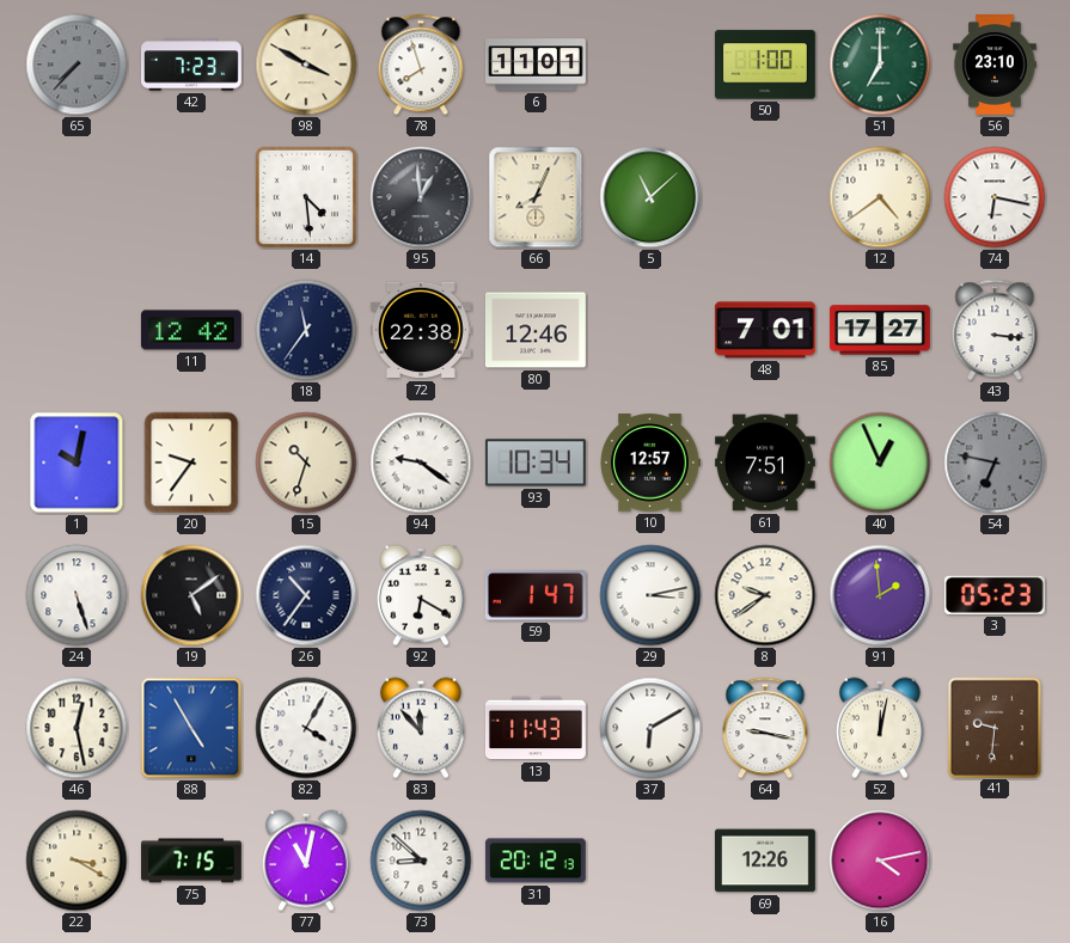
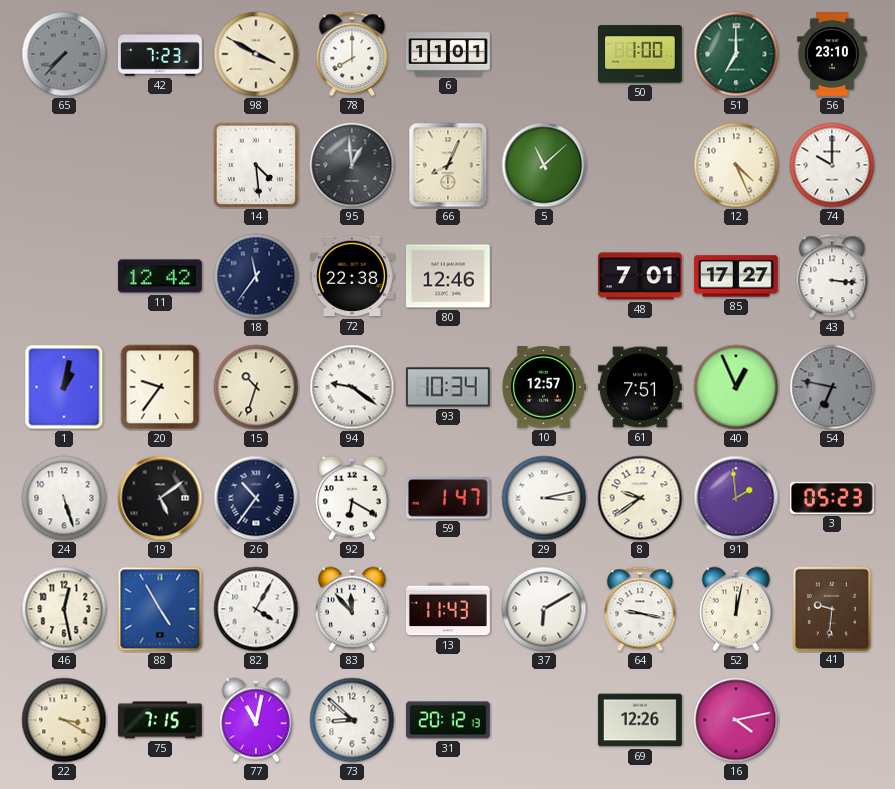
78: 7:57 -> 8:00 (352, 54)
12: 4:39 -> 4:26 (736, 165)
74: 6:17 -> 10:00 (832, 165)
1: 10:02 -> 1:02 (64, 387)
